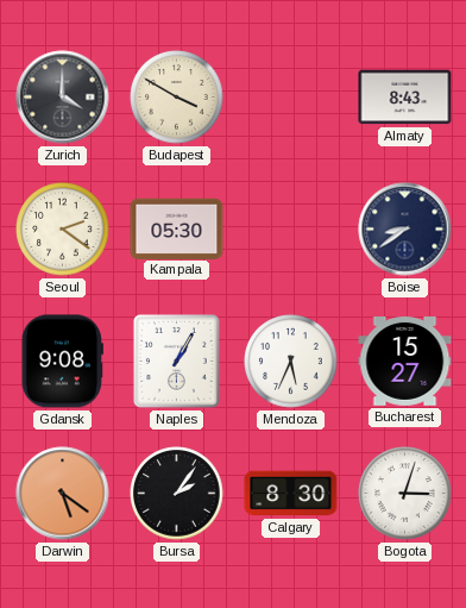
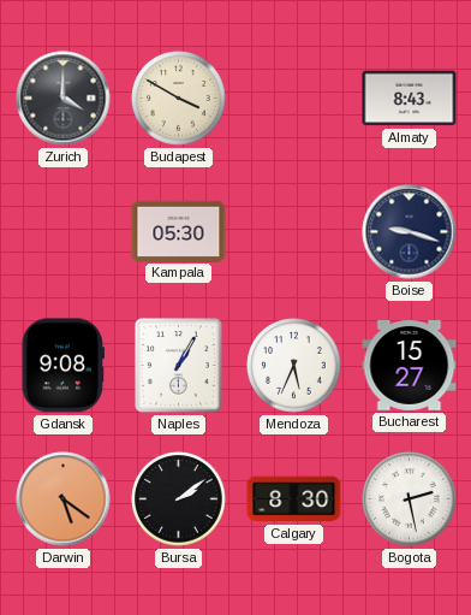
Seoul: 2:21 -> none (63, 230)
Boise: 8:39 -> 9:18 (410, 232)
Bursa: 2:06 -> 2:09 (179, 499)
Bogota: 3:03 -> 2:28 (410, 499)
